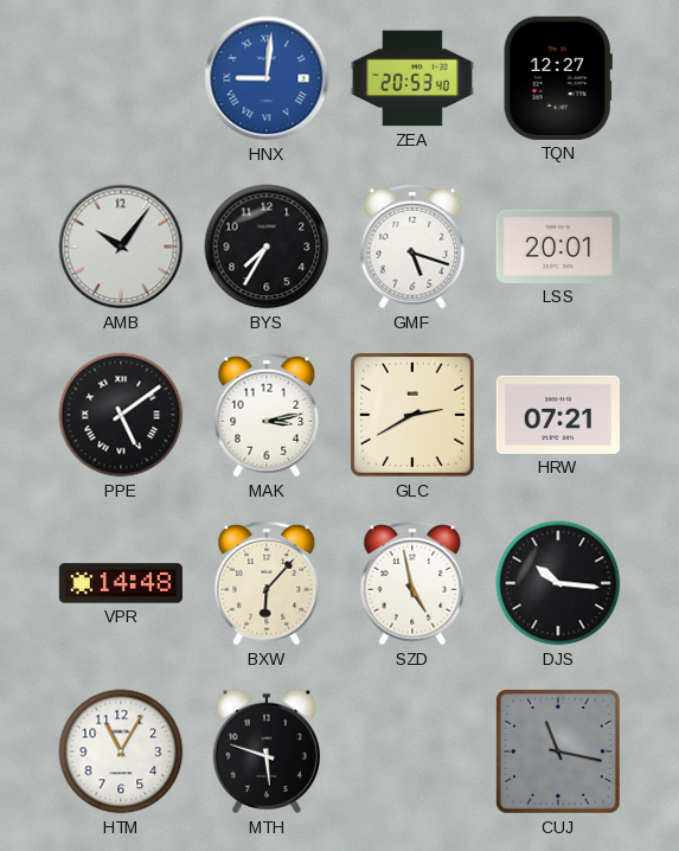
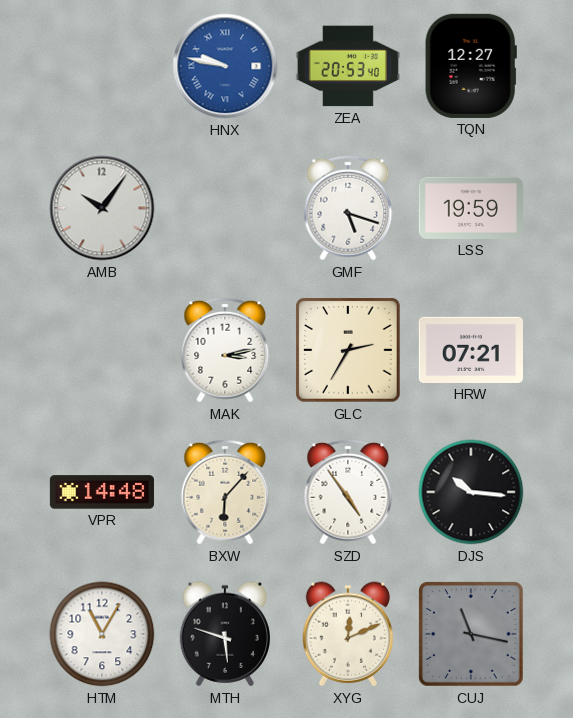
HNX: 9:01 -> 9:47 (225, 66)
BYS: 7:35 -> none (267, 247)
LSS: 20:01 -> 19:59 (471, 208)
PPE: 5:09 -> none (121, 415)
GLC: 2:40 -> 2:35 (348, 350)
SZD: 4:58 -> 4:54 (348, 492)
XYG: none -> 12:11 (347, 634)
